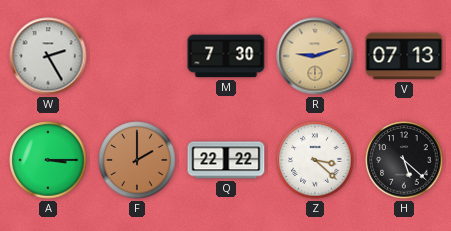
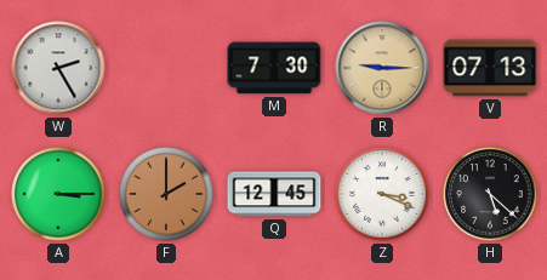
R: 9:12 -> 9:15 (382, 68)
Q: 22:22 -> 12:45 (274, 194)
Z: 3:22 -> 3:19 (382, 194)
